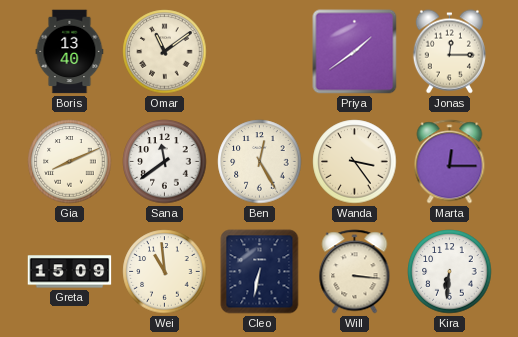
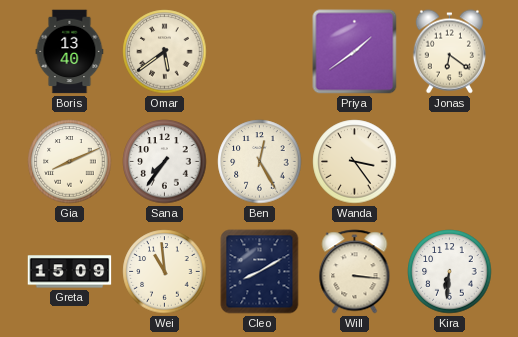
Omar: 11:09 -> 5:39 (165, 52)
Jonas: 12:15 -> 6:21 (449, 52)
Sana: 11:39 -> 7:36 (165, 162)
Marta: 12:15 -> none (450, 162)
Cleo: 6:32 -> 8:10 (260, 272)
